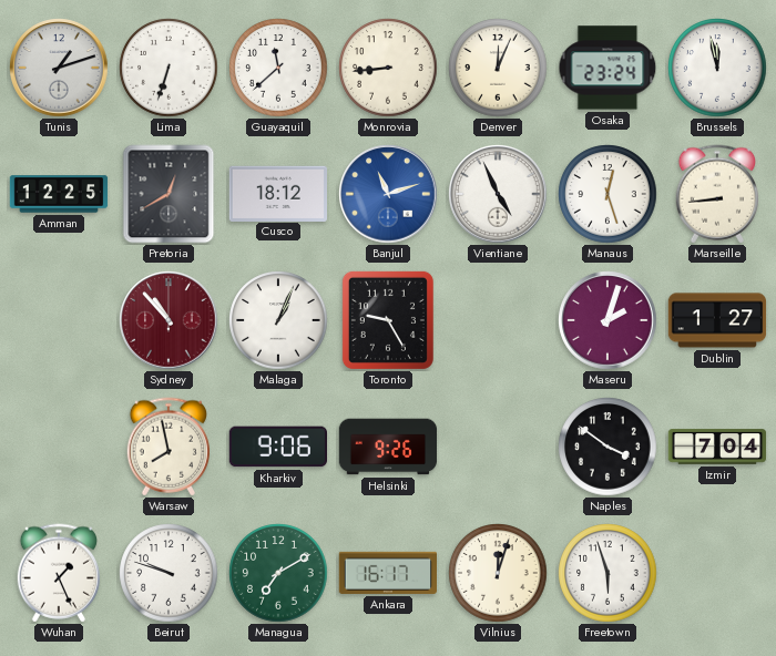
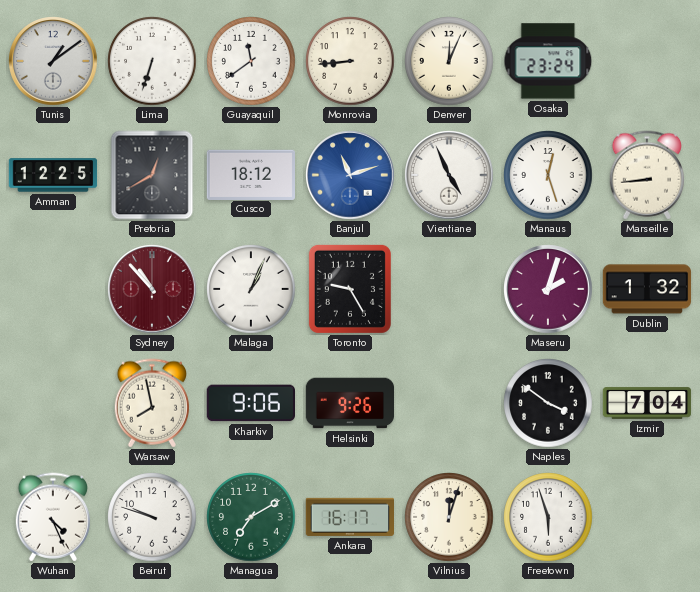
Tunis: 1:12 -> 1:09 (53, 61)
Guayaquil: 11:38 -> 11:39 (251, 61)
Brussels: 11:58 -> none (717, 68)
Dublin: 1:27 -> 1:32 (647, 289)
Wuhan: 1:26 -> 4:26 (52, 517)
